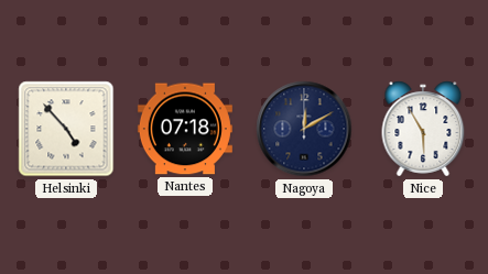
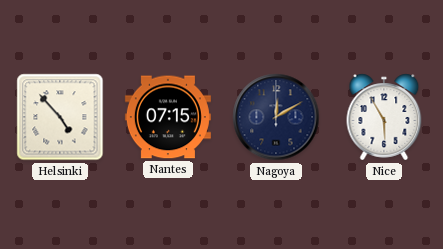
Nantes: 07:18 -> 07:15 (168, 117)
